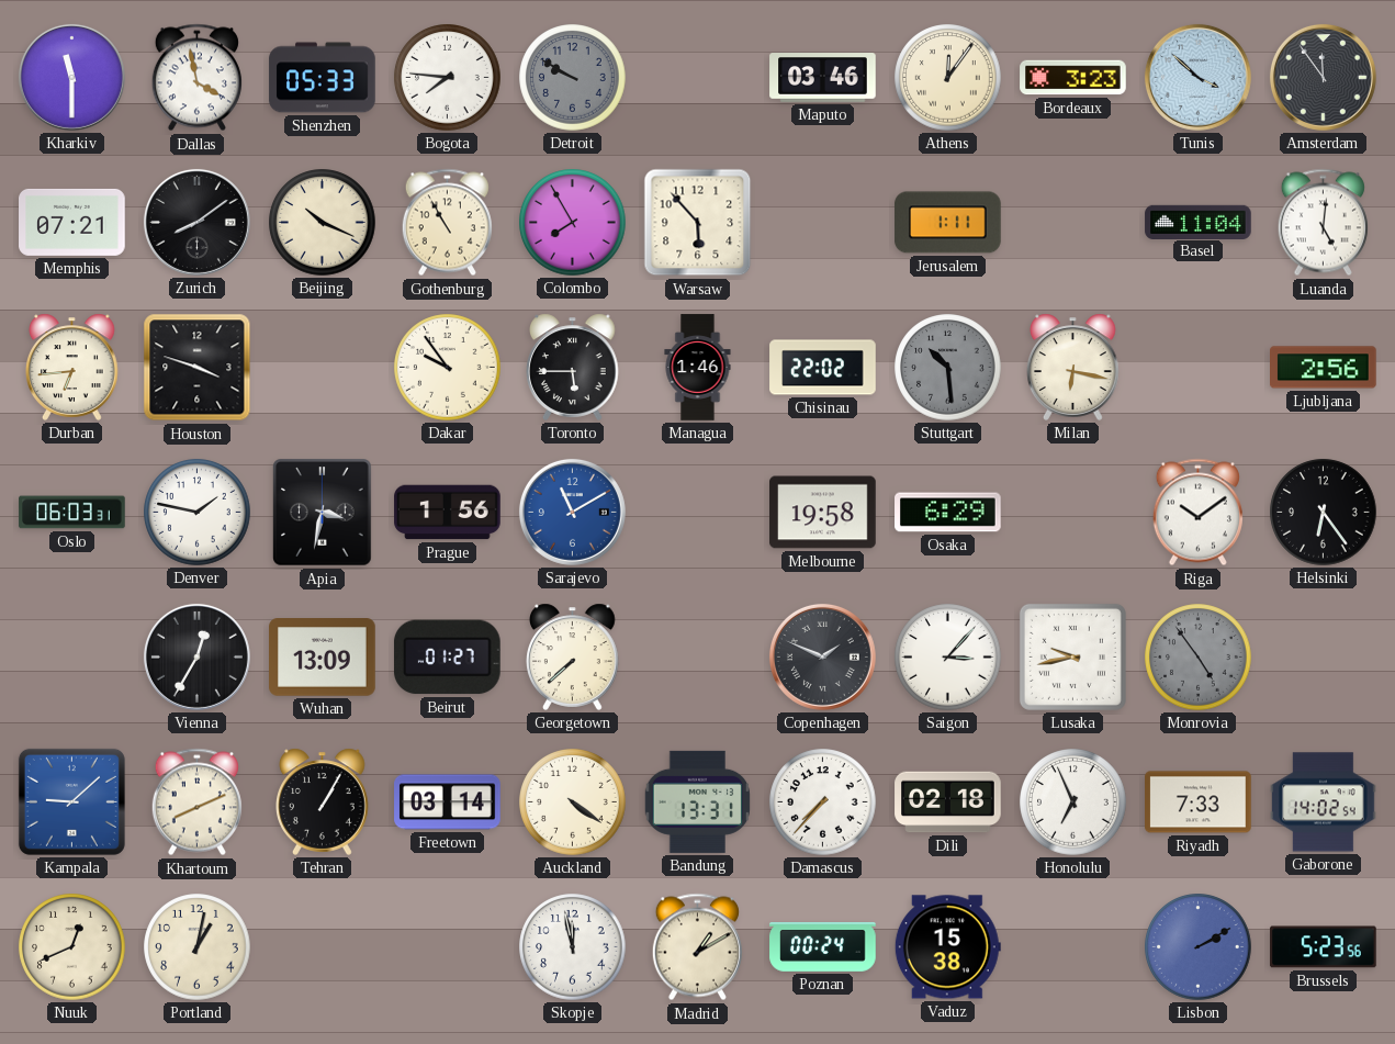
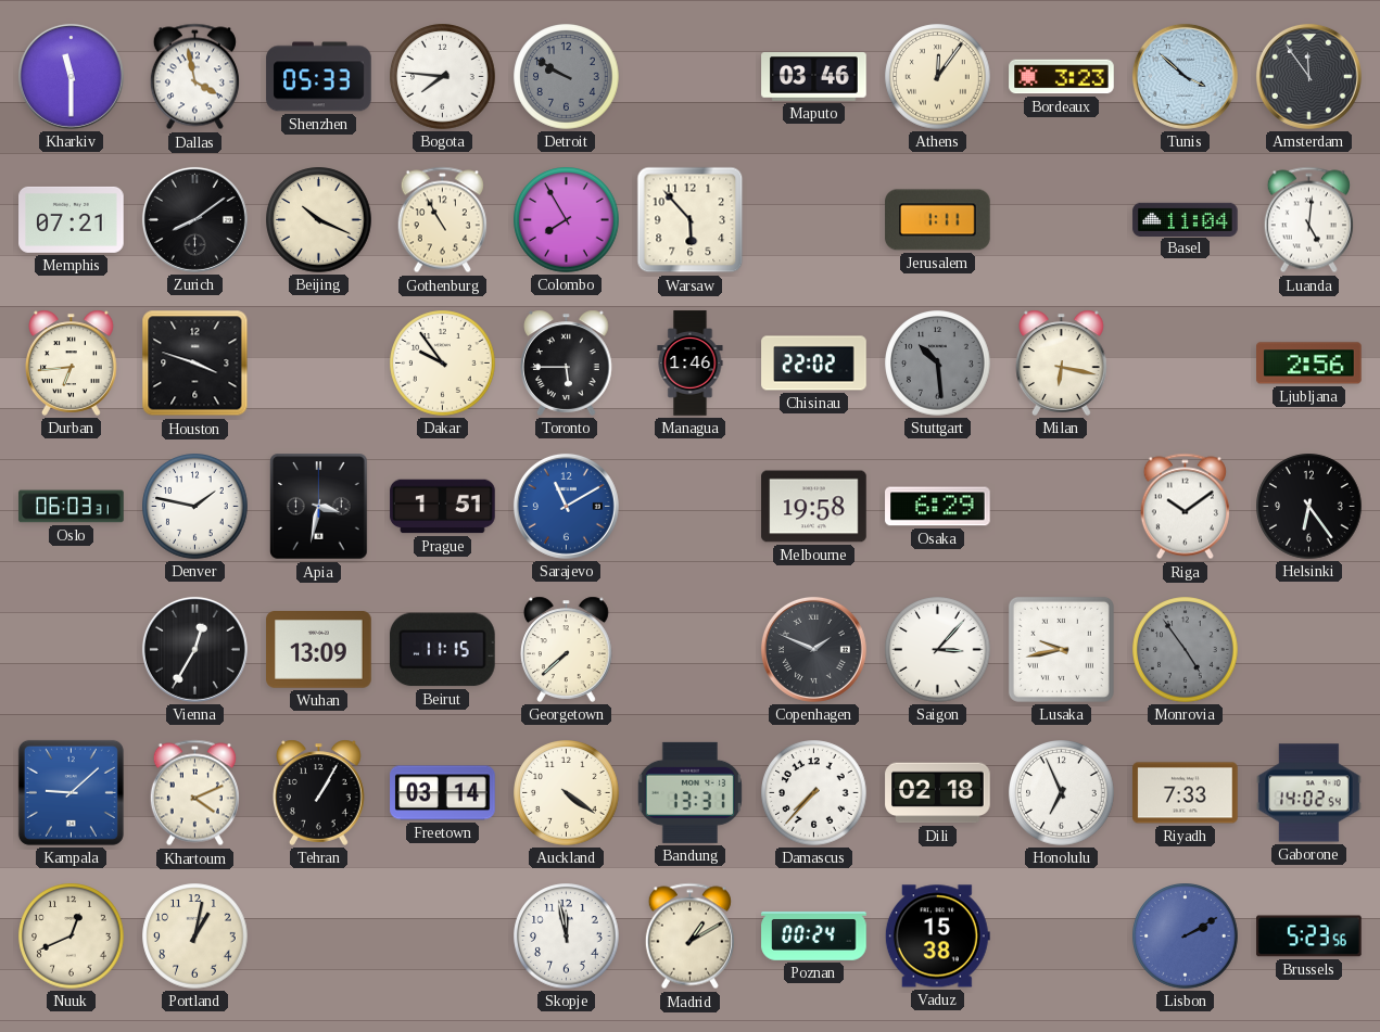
Prague: 1:56 -> 1:51 (443, 507)
Beirut: 01:27 -> 11:15 (442, 650)
Khartoum: 8:11 -> 4:11 (194, 793)
